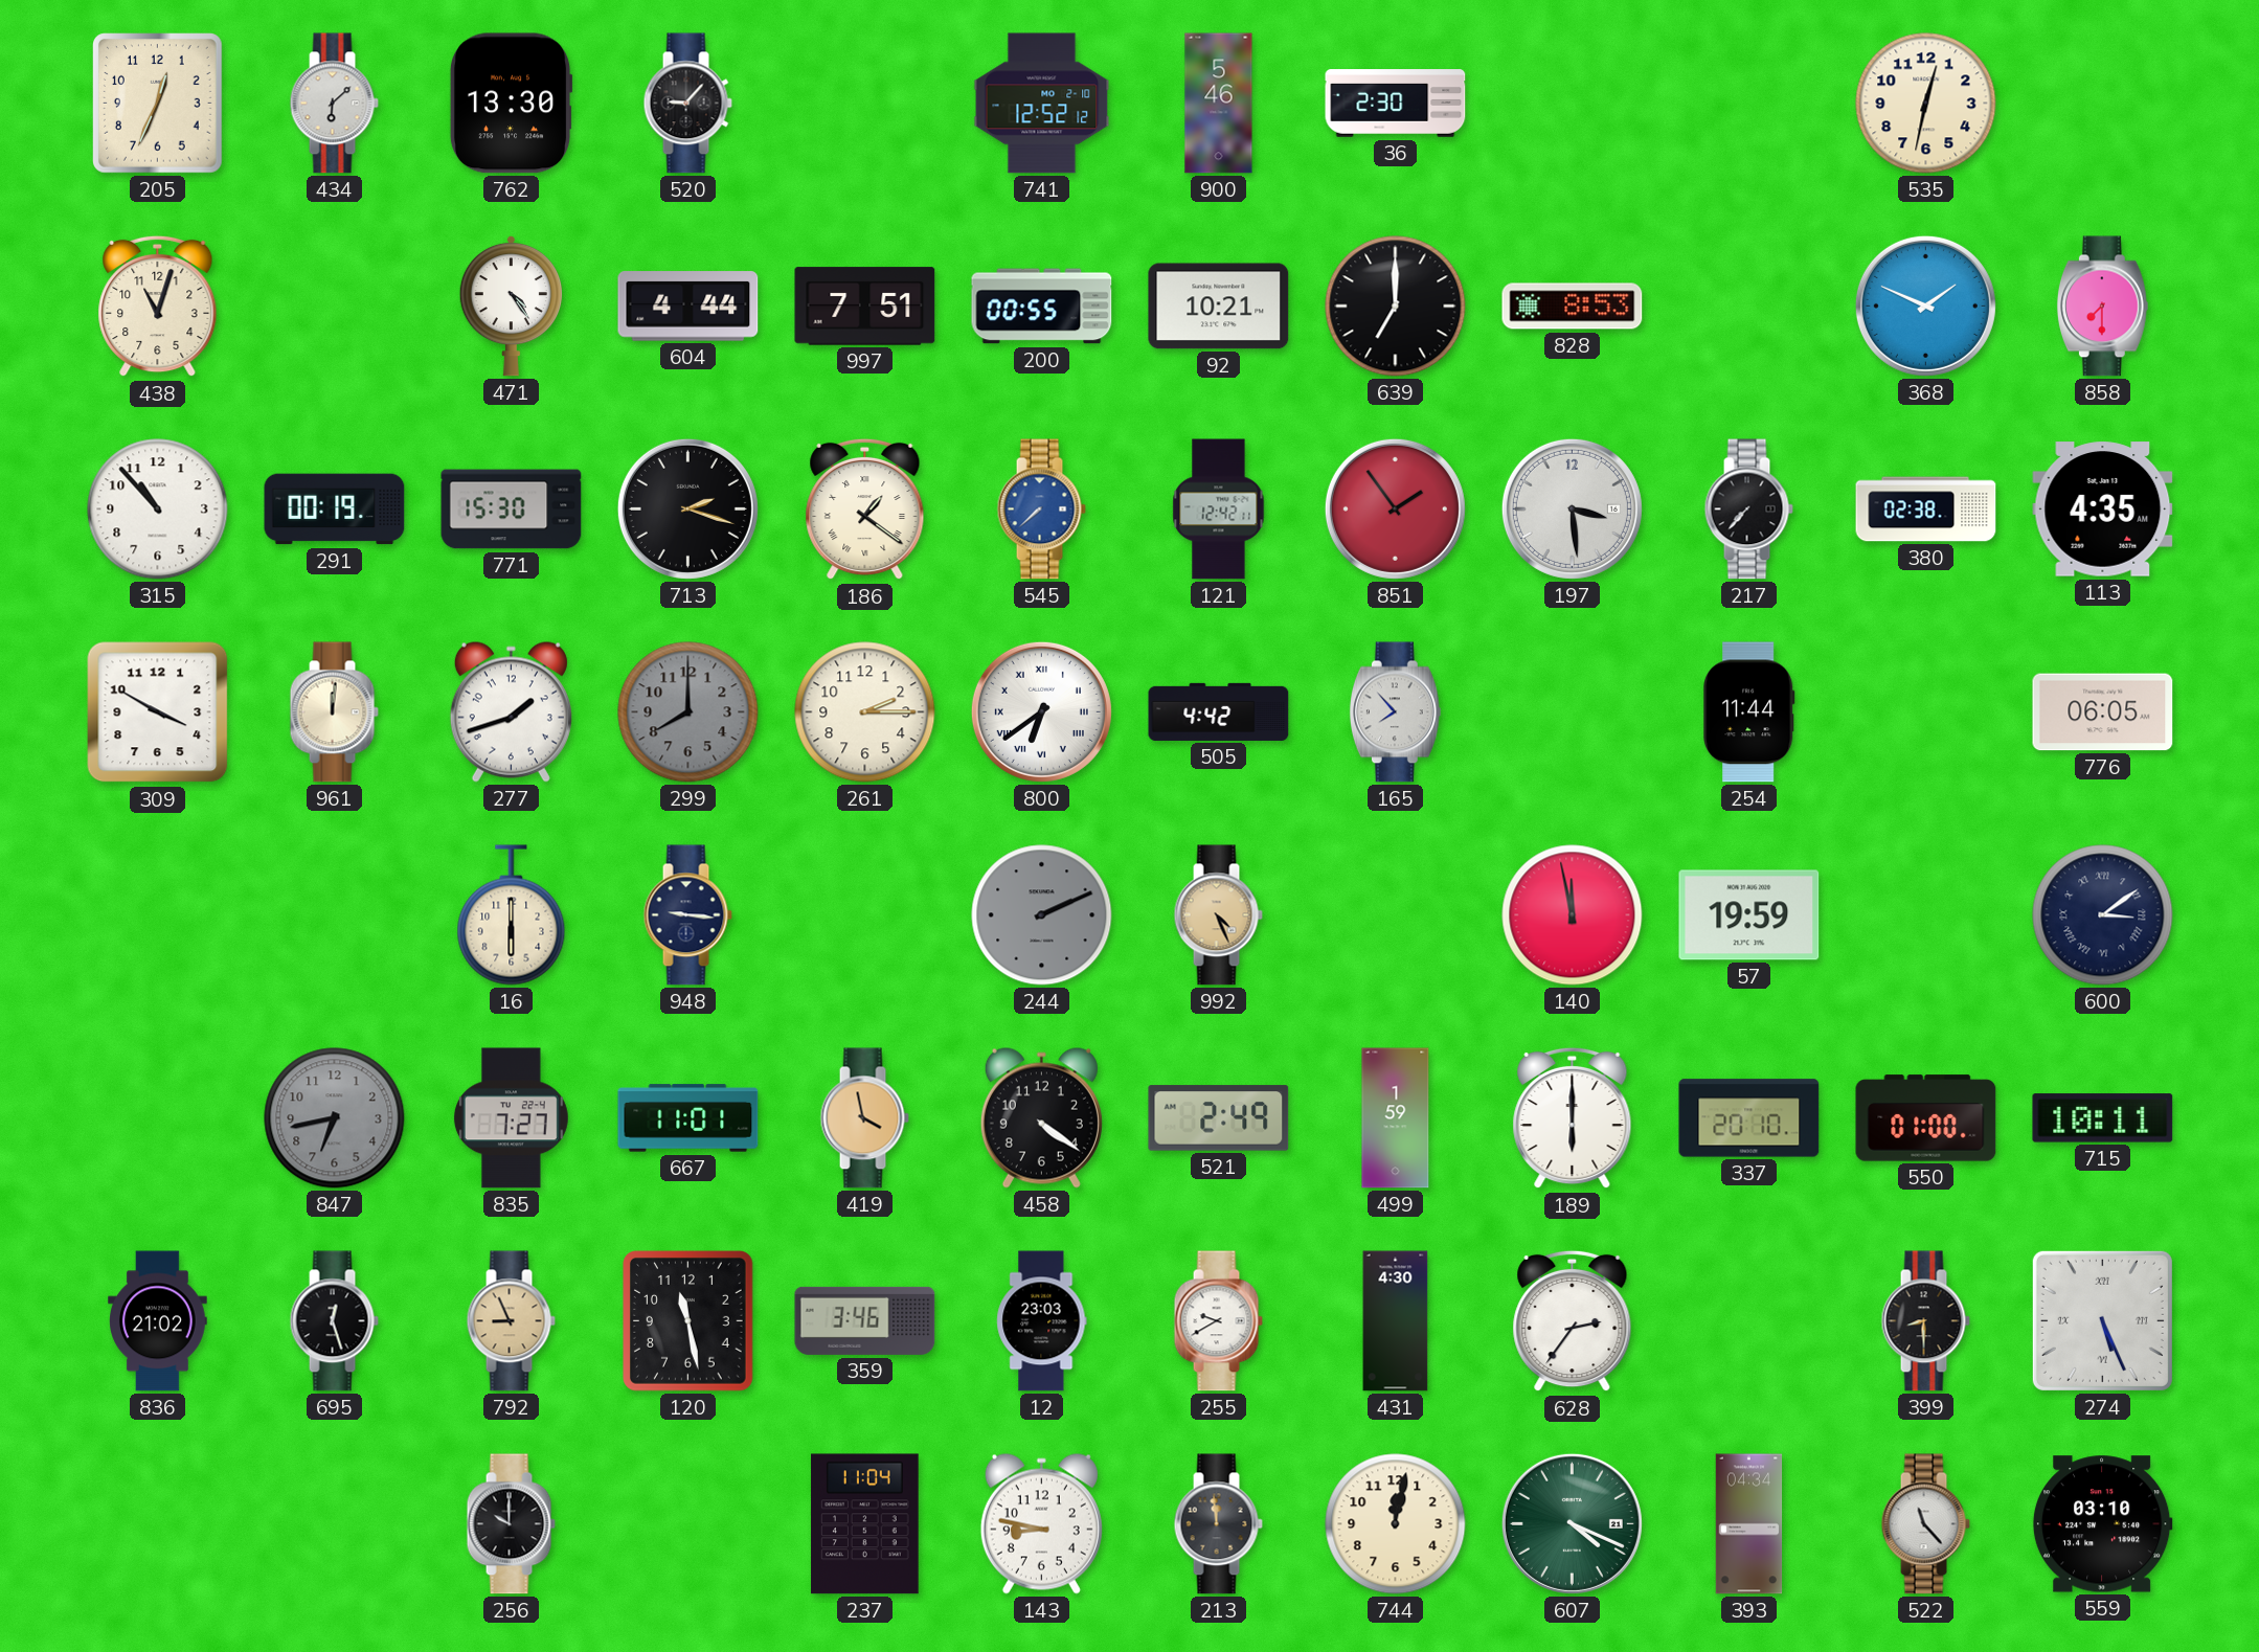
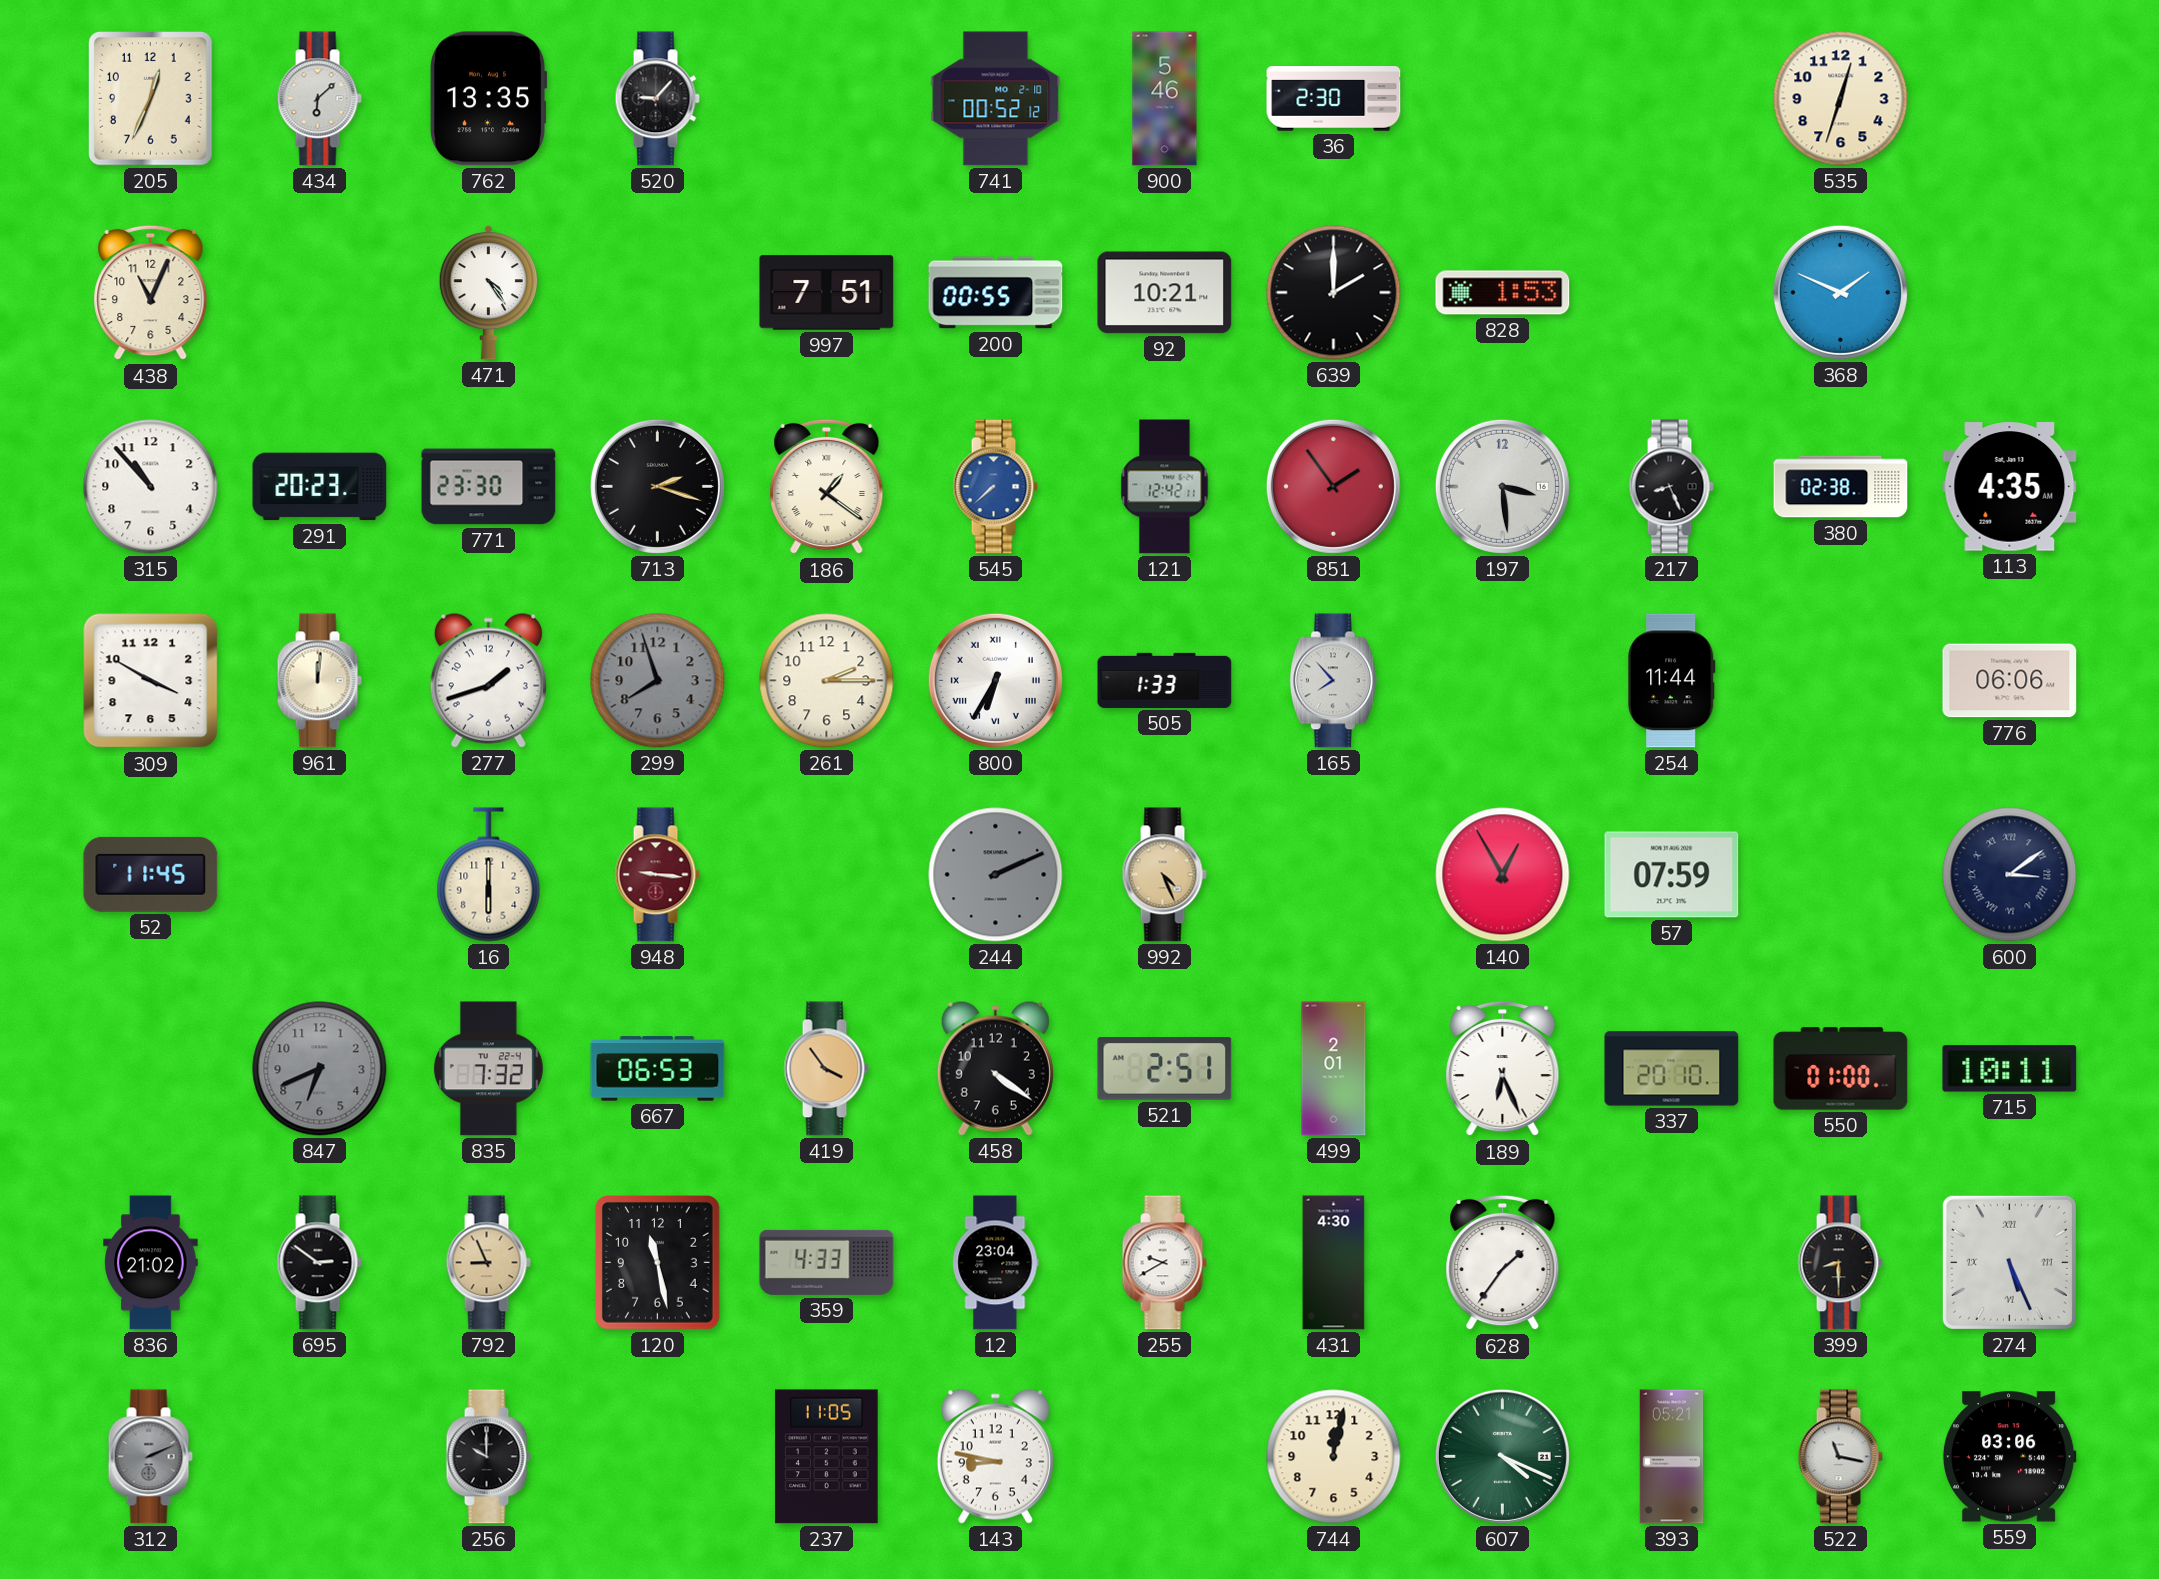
762: 13:30 -> 13:35 (488, 99)
741: 12:52 -> 00:52 (996, 99)
535: 12:32 -> 12:33 (1841, 99)
438: 11:03 -> 11:04 (151, 293)
604: 4:44 -> none (688, 307)
639: 7:00 -> 2:00 (1334, 293)
828: 8:53 -> 1:53 (1503, 293)
858: 7:30 -> none (2102, 307)
291: 00:19 -> 20:23 (320, 487)
771: 15:30 -> 23:30 (489, 487)
217: 7:37 -> 8:26 (1671, 487)
299: 8:00 -> 7:57 (658, 681)
800: 6:39 -> 6:35 (995, 680)
505: 4:42 -> 1:33 (1165, 680)
776: 06:05 -> 06:06 (2010, 681)
52: none -> 11:45 (151, 874)
948 dial: navy -> burgundy (657, 875)
140: 11:58 -> 12:55 (1503, 875)
57: 19:59 -> 07:59 (1672, 875)
847: 6:43 -> 6:41 (320, 1069)
835: 7:27 -> 7:32 (488, 1069)
667: 11:01 -> 06:53 (658, 1069)
419: 3:58 -> 3:54 (826, 1069)
521: 2:49 -> 2:51 (1165, 1069)
499: 1:59 -> 2:01 (1334, 1069)
189: 6:00 -> 6:26 (1503, 1069)
695: 12:27 -> 2:51 (319, 1263)
359: 3:46 -> 4:33 (827, 1262)
12: 23:03 -> 23:04 (996, 1263)
628: 2:36 -> 1:36 (1503, 1263)
312: none -> 2:11 (150, 1457)
237: 11:04 -> 11:05 (827, 1457)
213: 11:59 -> none (1218, 1524)
393: 04:34 -> 05:21 (1672, 1457)
522: 11:23 -> 11:17 (1840, 1457)
559: 03:10 -> 03:06 (2009, 1457)
